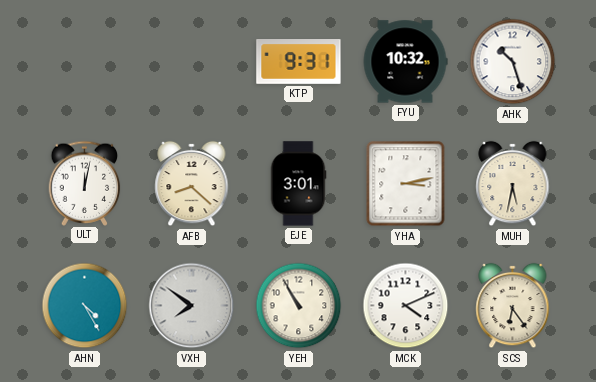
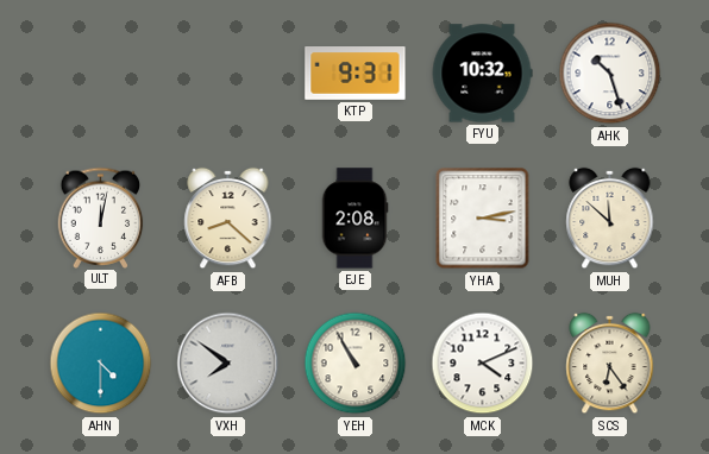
EJE: 3:01 -> 2:08 (354, 219)
MUH: 5:32 -> 11:52 (610, 219)
AHN: 4:25 -> 4:30 (101, 364)
